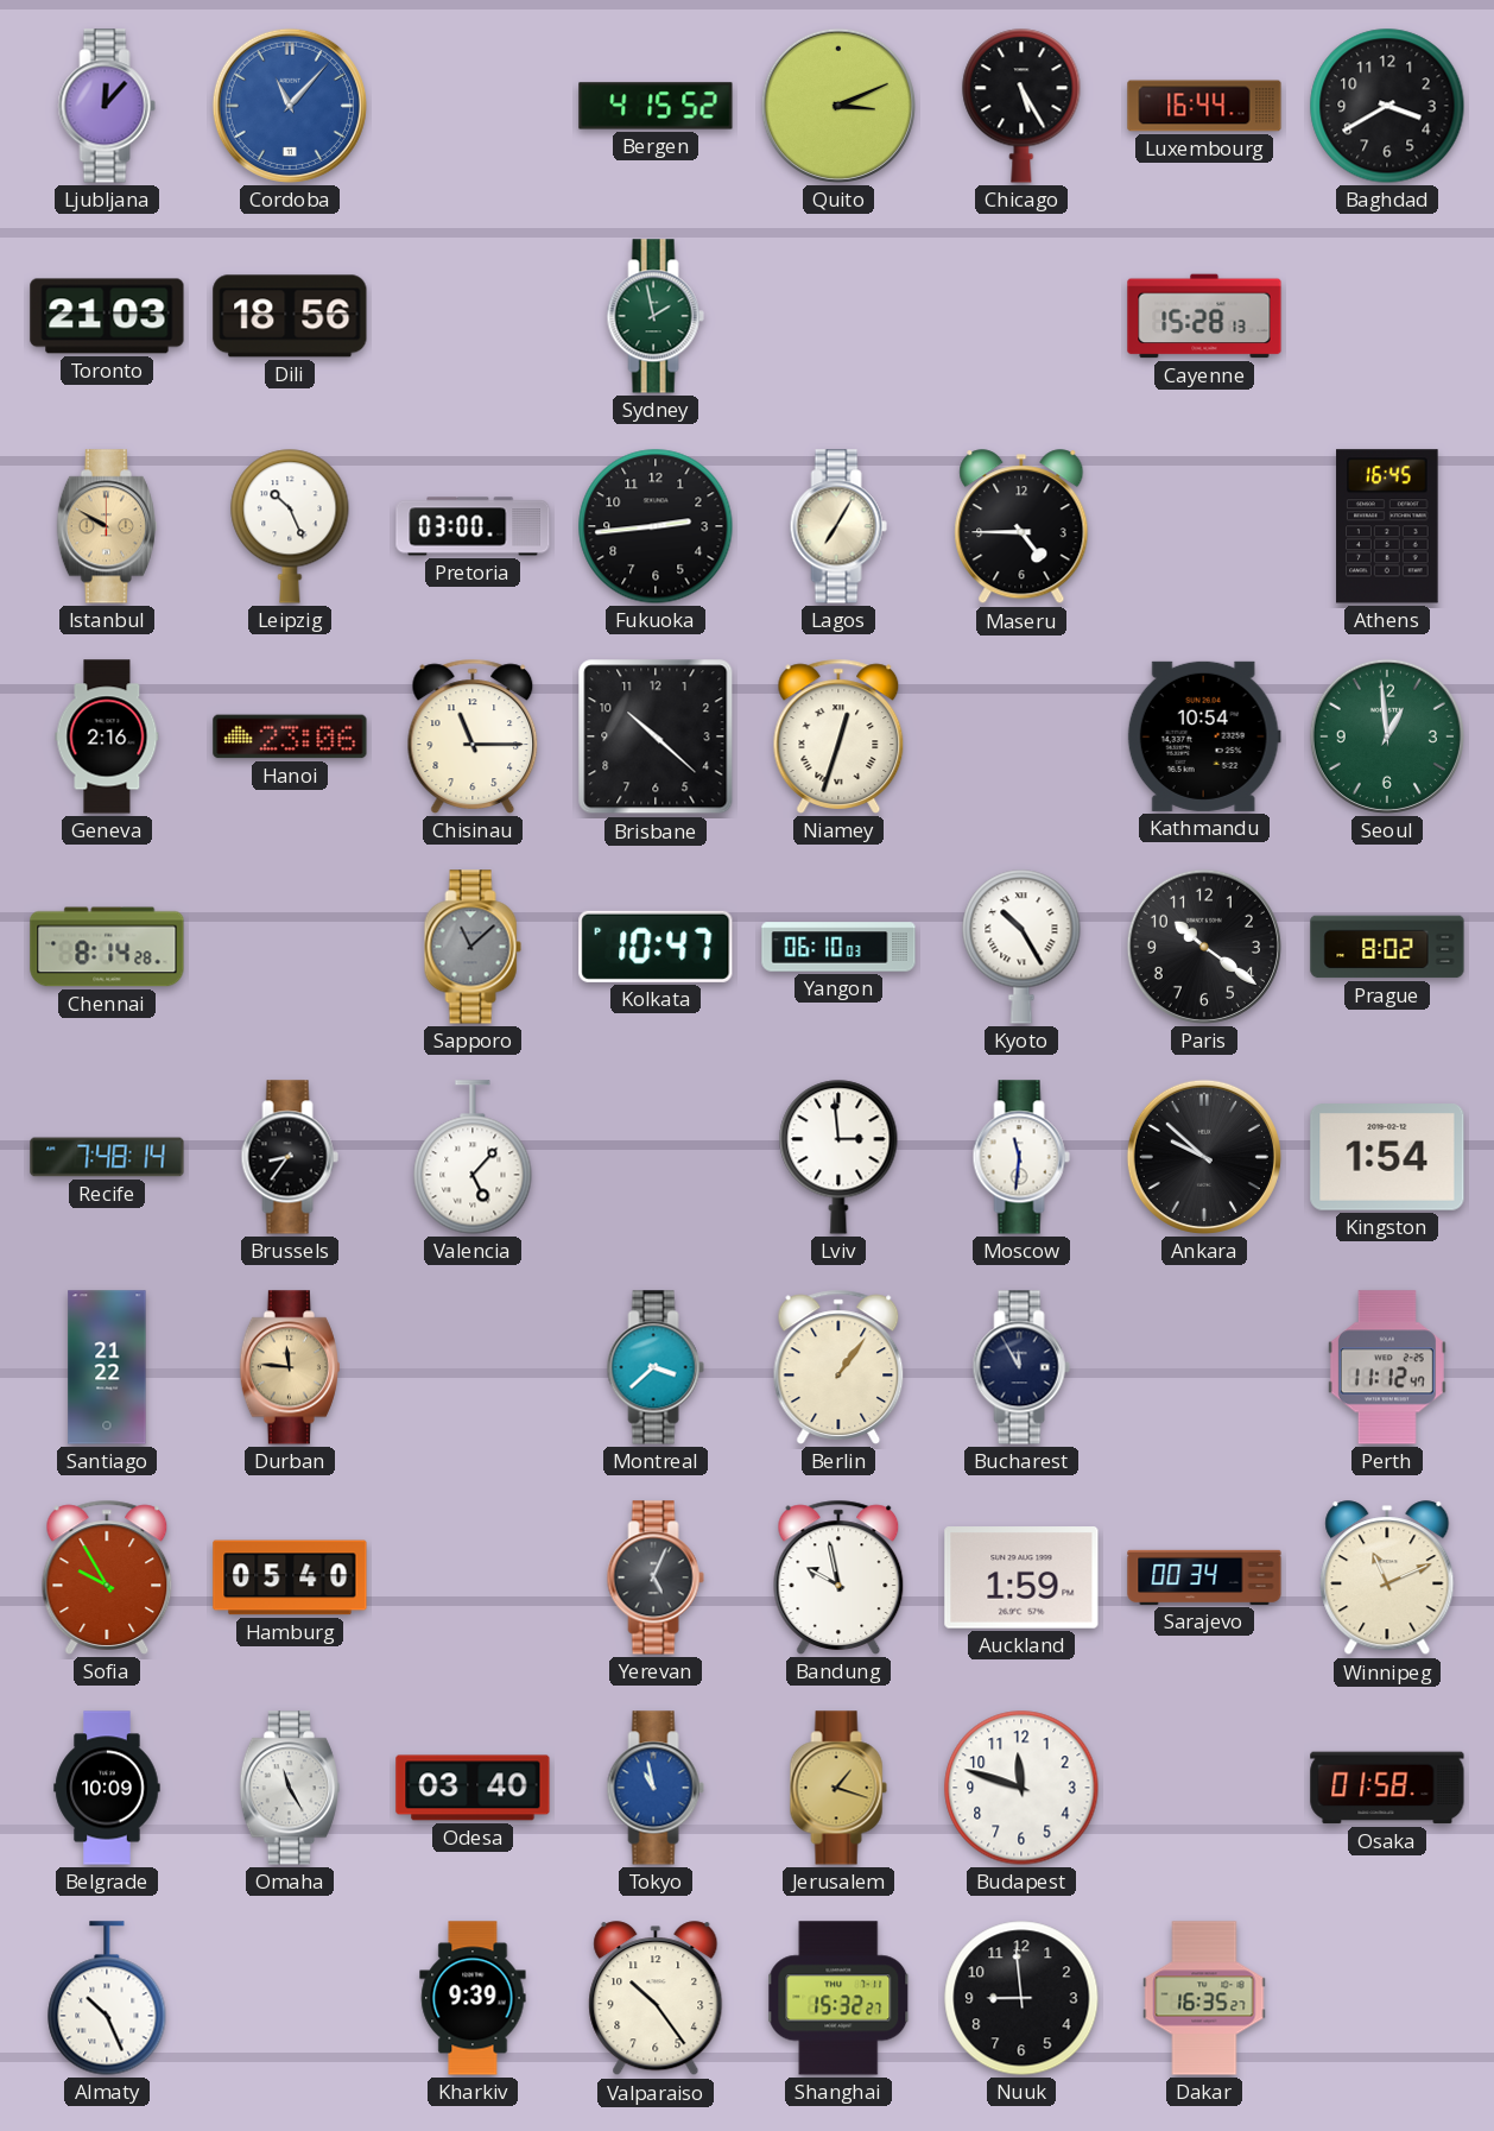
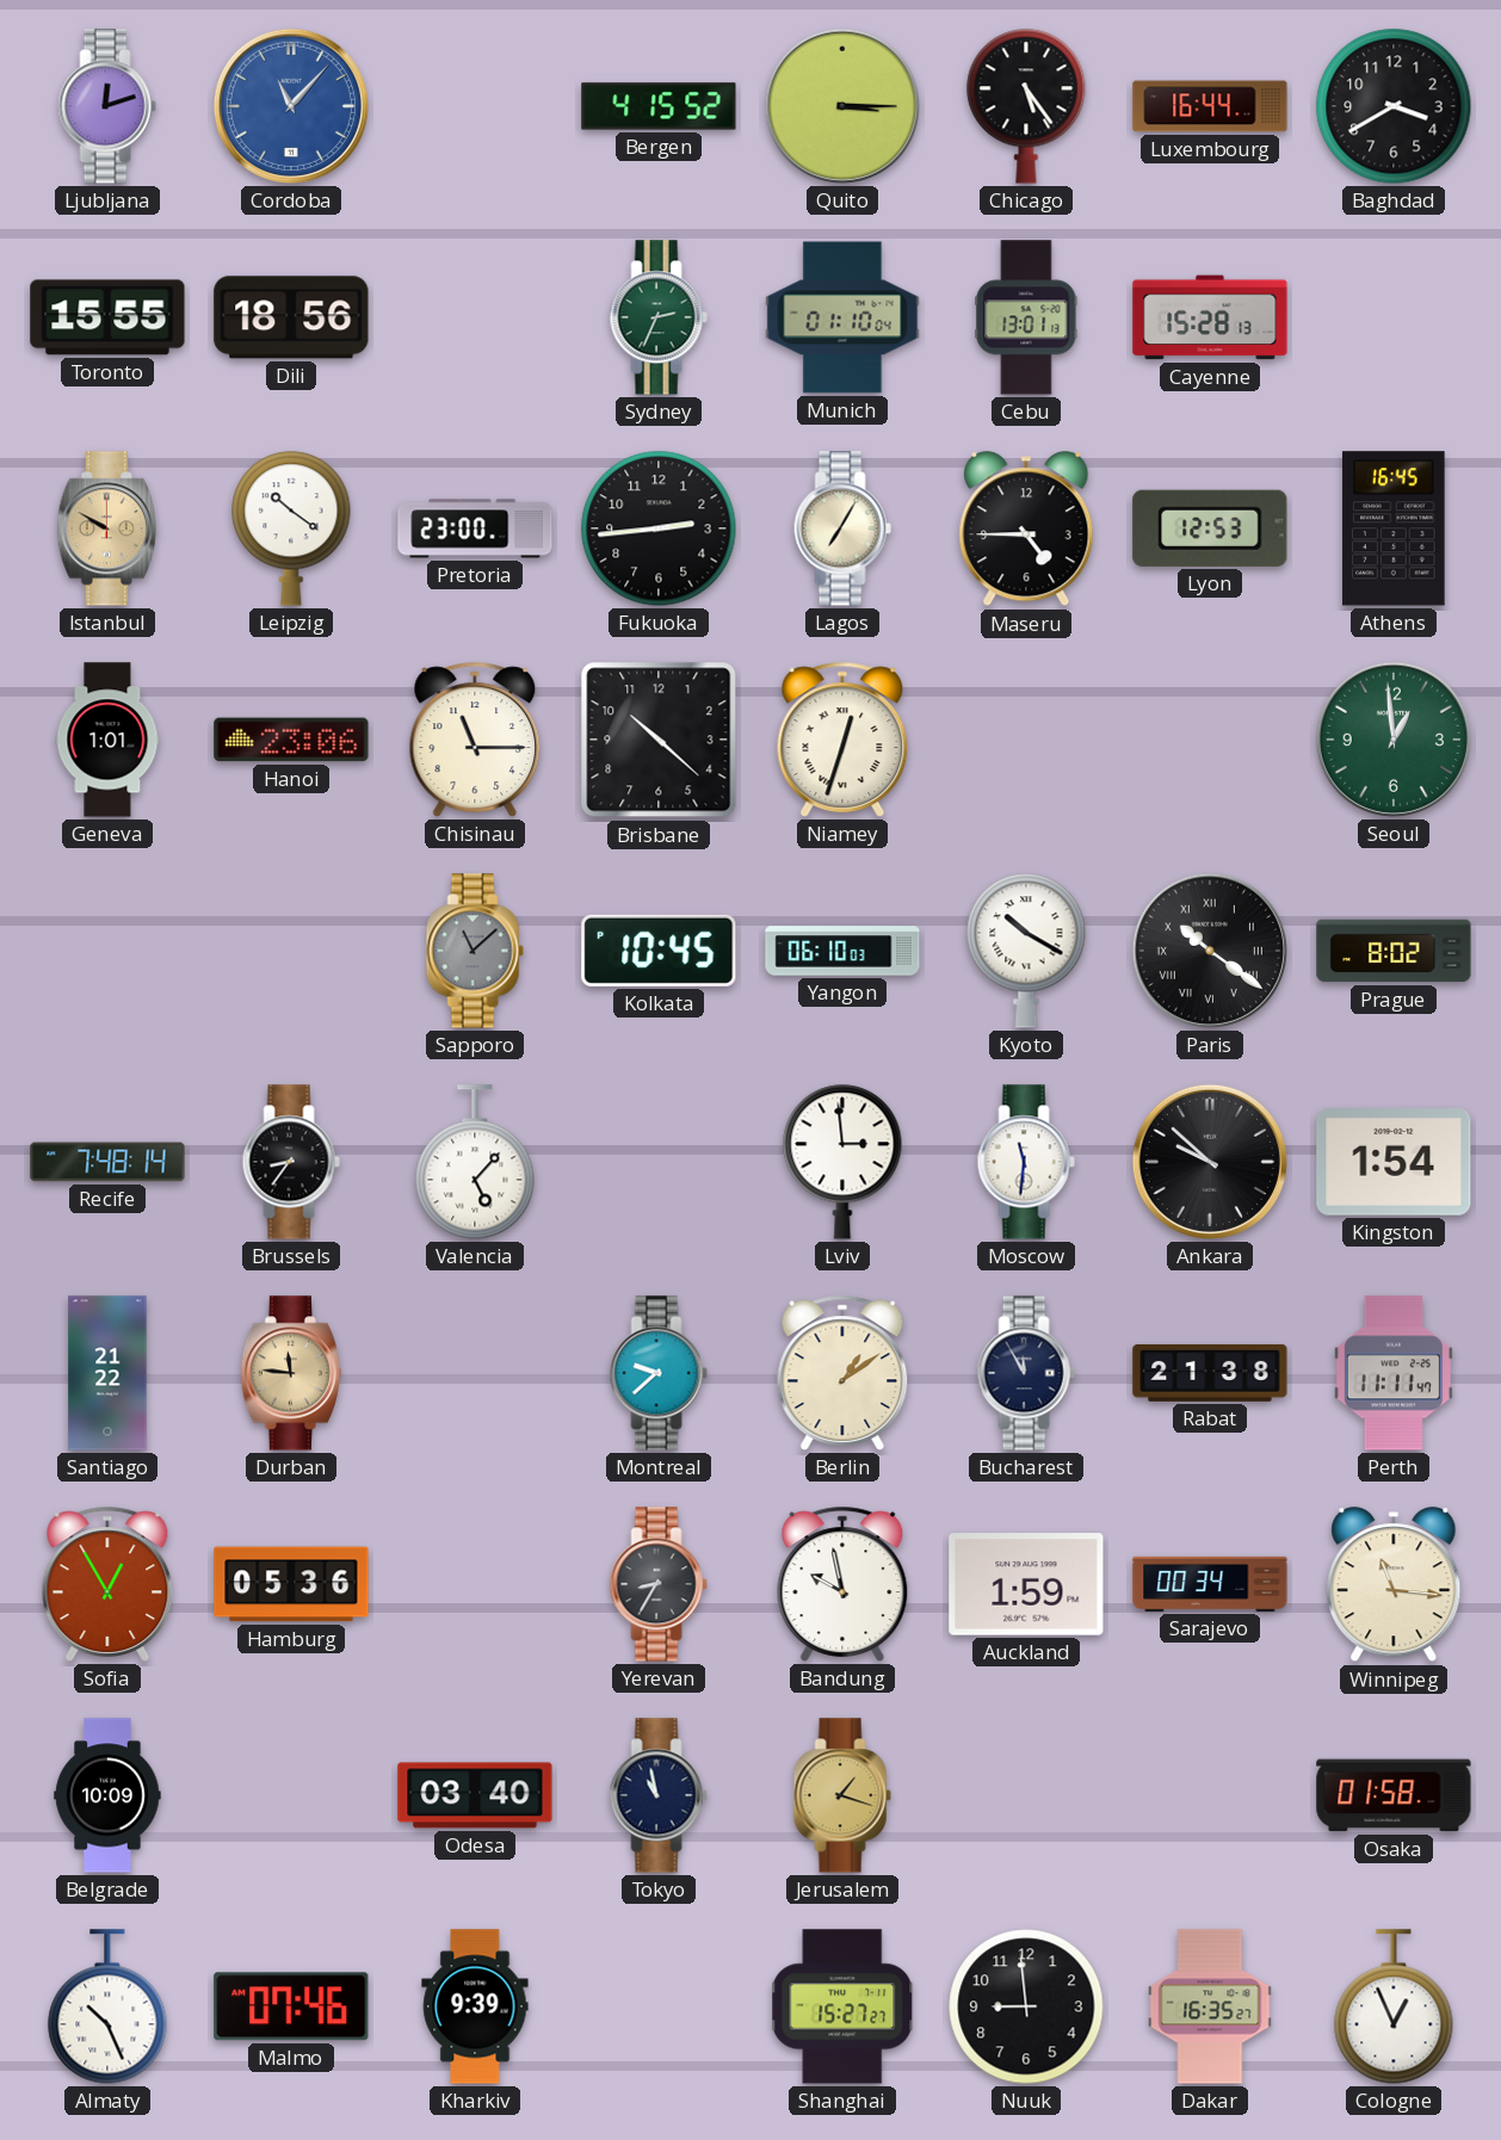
Ljubljana: 12:07 -> 12:12 (107, 106)
Quito: 3:11 -> 3:15 (842, 106)
Chicago: 5:25 -> 5:24 (1026, 106)
Toronto: 21:03 -> 15:55 (107, 317)
Sydney: 1:58 -> 2:34 (659, 317)
Munich: none -> 01:10 (842, 317)
Cebu: none -> 13:01 (1026, 317)
Leipzig: 10:26 -> 10:21 (291, 528)
Pretoria: 03:00 -> 23:00 (475, 528)
Lyon: none -> 12:53 (1210, 528)
Geneva: 2:16 -> 1:01 (107, 740)
Kathmandu: 10:54 -> none (1204, 736)
Chennai: 8:14 -> none (107, 947)
Kolkata: 10:47 -> 10:45 (659, 951)
Kyoto: 10:25 -> 10:20 (1026, 951)
Paris numerals: Arabic -> Roman (1210, 951)
Montreal: 3:38 -> 9:38 (659, 1373)
Berlin: 1:06 -> 1:09 (842, 1373)
Rabat: none -> 21:38 (1210, 1373)
Perth: 11:12 -> 11:11 (1394, 1373)
Sofia: 9:55 -> 12:55 (107, 1584)
Hamburg: 05:40 -> 05:36 (291, 1584)
Yerevan: 5:04 -> 8:35 (659, 1584)
Winnipeg: 11:11 -> 11:16 (1394, 1585)
Omaha: 11:25 -> none (290, 1788)
Tokyo dial: blue -> navy (659, 1795)
Budapest: 11:48 -> none (1021, 1788)
Malmo: none -> 07:46 (291, 2006)
Valparaiso: 10:24 -> none (656, 1999)
Shanghai: 15:32 -> 15:27 (842, 2006)
Cologne: none -> 12:56 (1394, 2006)
